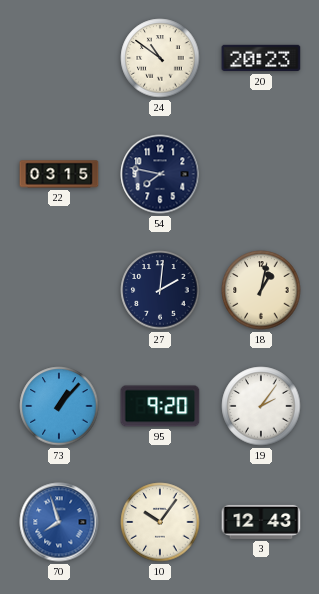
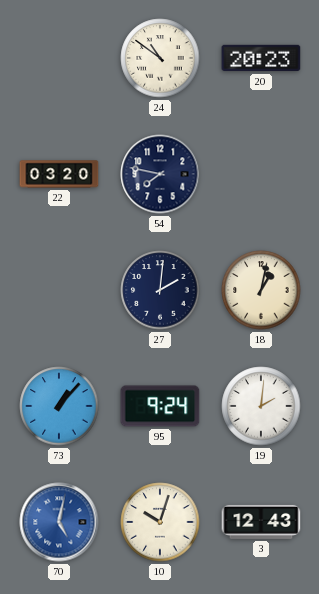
22: 03:15 -> 03:20 (59, 174)
95: 9:20 -> 9:24 (160, 406)
19: 2:06 -> 2:01 (261, 406)
70: 7:57 -> 5:02 (59, 522)
10: 10:06 -> 10:03 (160, 522)
